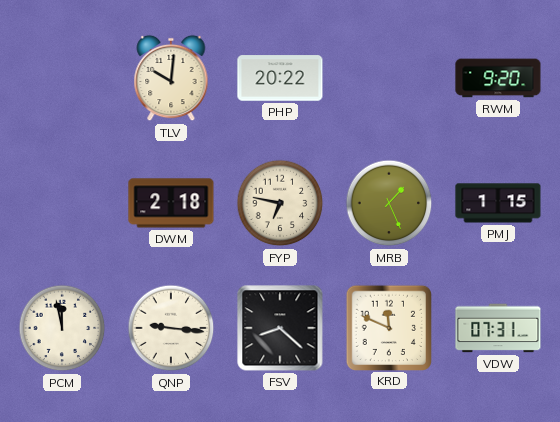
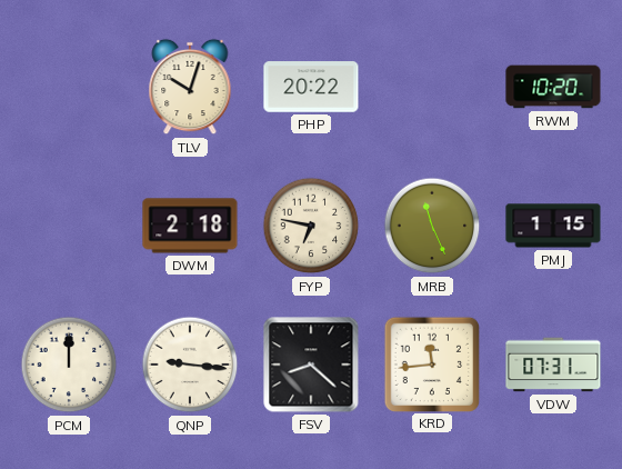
TLV: 10:01 -> 10:03 (190, 87)
RWM: 9:20 -> 10:20 (553, 87)
MRB: 1:26 -> 11:26 (432, 226)
PCM: 11:58 -> 12:00 (69, 365)
KRD: 11:49 -> 11:44 (431, 363)
